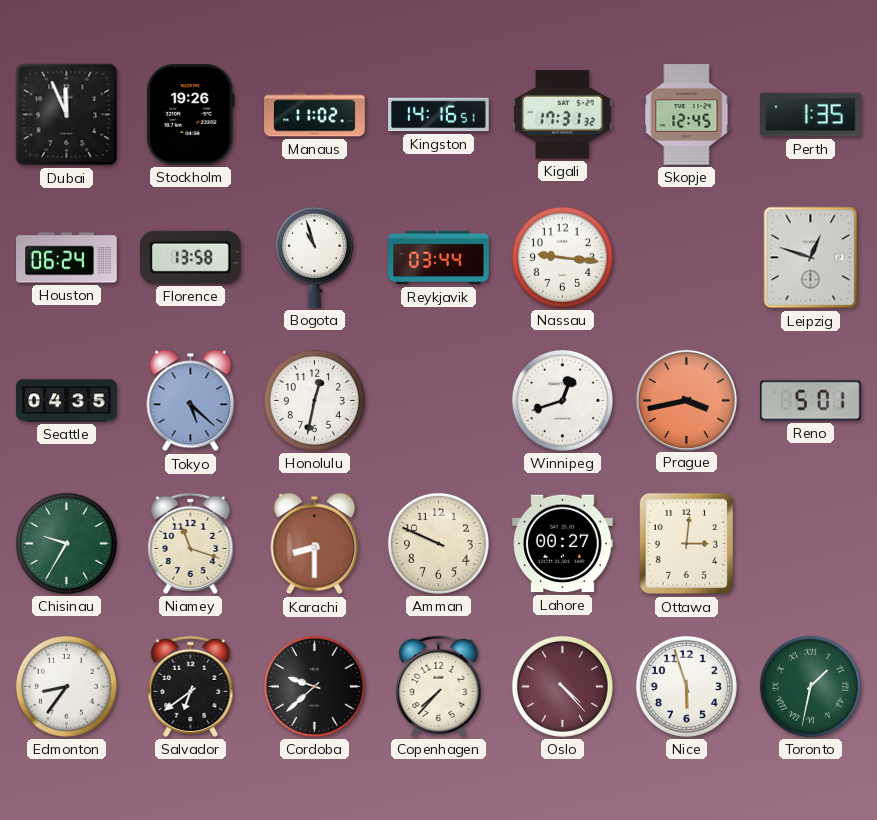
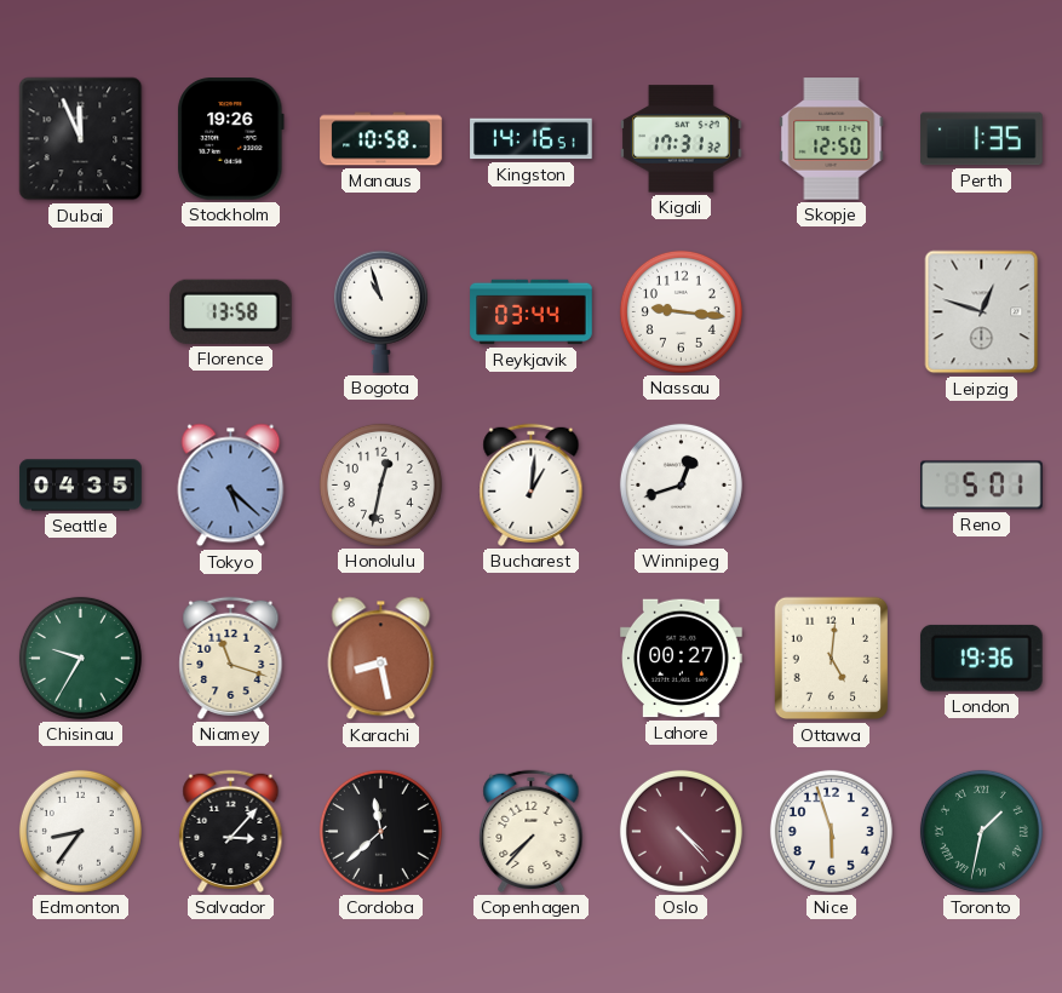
Manaus: 11:02 -> 10:58 (381, 139)
Skopje: 12:45 -> 12:50 (832, 139)
Houston: 06:24 -> none (67, 258)
Bucharest: none -> 1:01 (532, 484)
Prague: 3:43 -> none (686, 400)
Karachi: 8:30 -> 8:28 (381, 659)
Amman: 9:49 -> none (438, 543)
Ottawa: 3:01 -> 5:01 (831, 659)
London: none -> 19:36 (981, 658)
Salvador: 6:39 -> 3:07 (231, 831)
Cordoba: 9:38 -> 11:38 (380, 831)
